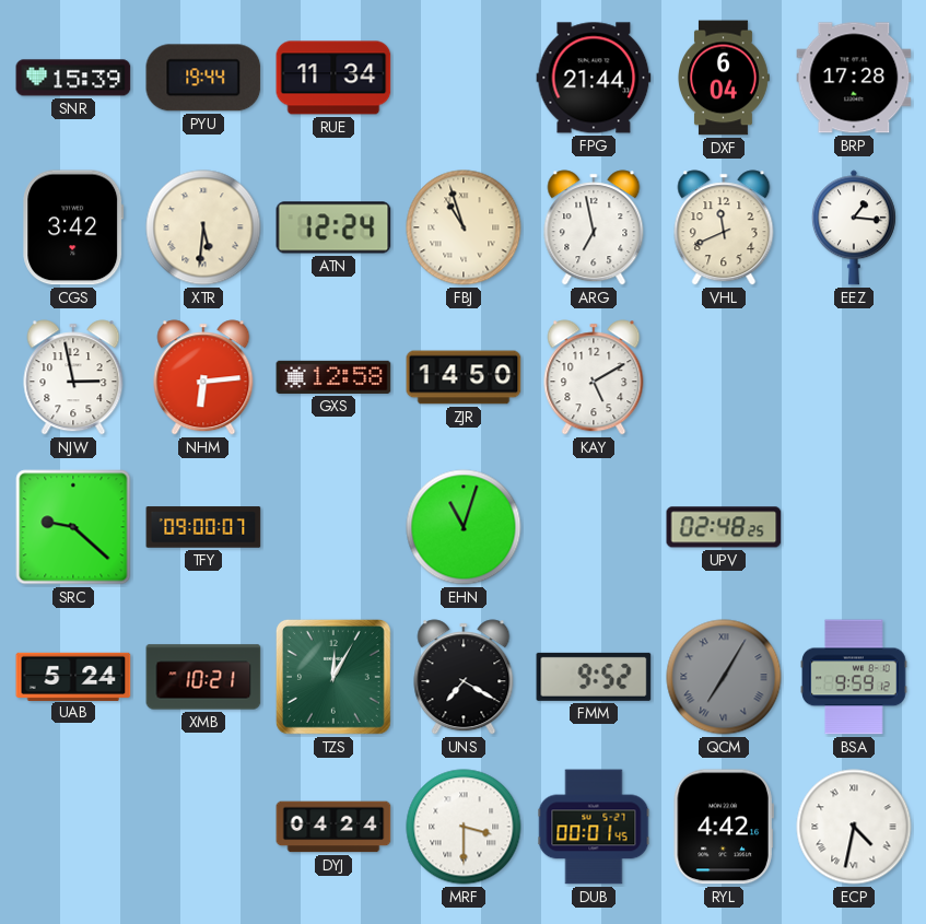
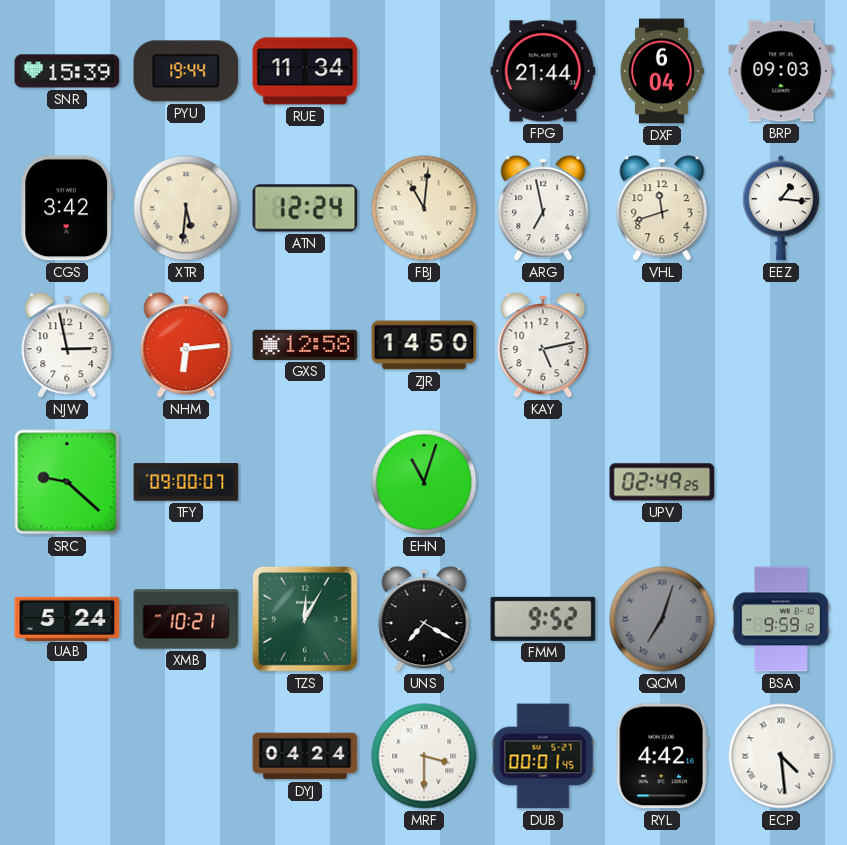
BRP: 17:28 -> 09:03 (781, 71)
FBJ: 10:57 -> 11:01 (424, 208)
VHL: 11:41 -> 11:42 (662, 208)
KAY: 5:10 -> 5:13 (543, 345)
UPV: 02:48 -> 02:49 (662, 482)
QCM: 7:05 -> 7:03 (662, 619)
ECP: 4:32 -> 4:29 (781, 756)
